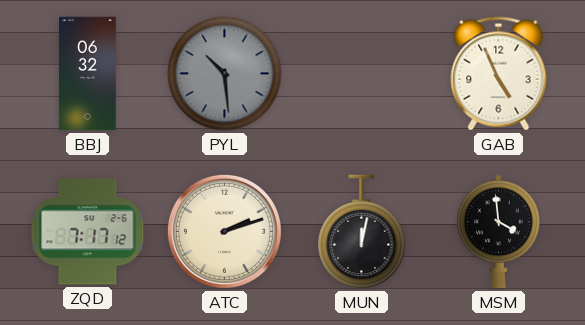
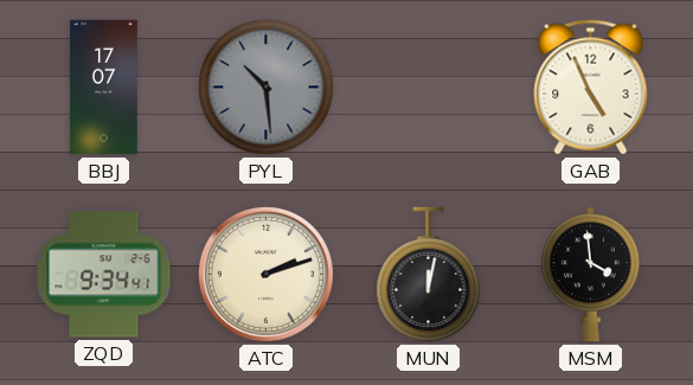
BBJ: 06:32 -> 17:07 (104, 88)
ZQD: 7:17 -> 9:34 (104, 275)
